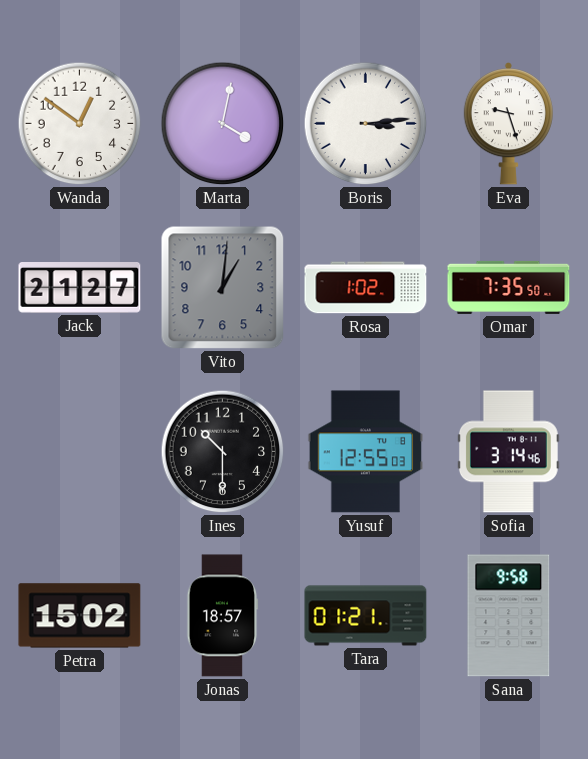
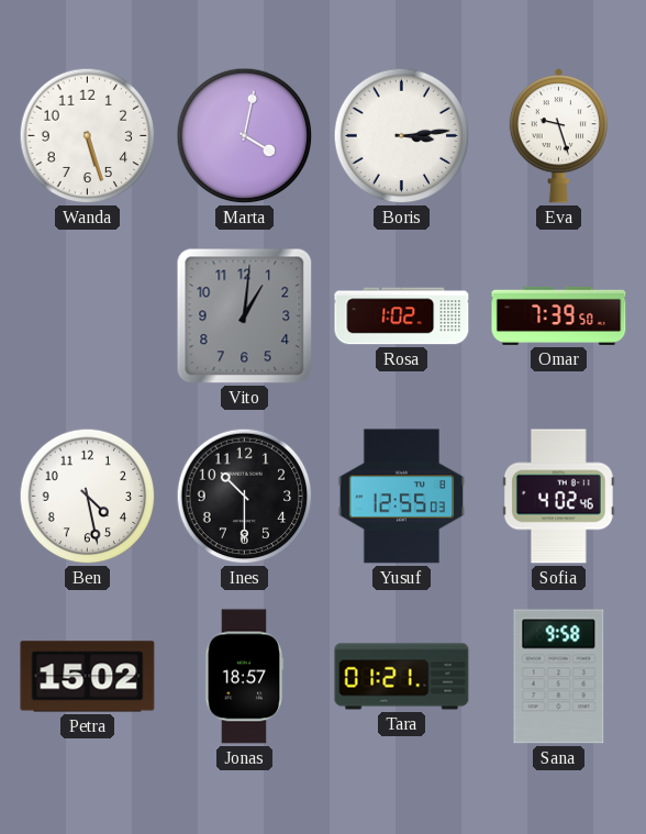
Wanda: 12:51 -> 5:27 (88, 136)
Jack: 21:27 -> none (80, 288)
Omar: 7:35 -> 7:39 (559, 315)
Ben: none -> 4:28 (88, 497)
Sofia: 3:14 -> 4:02 (558, 497)
